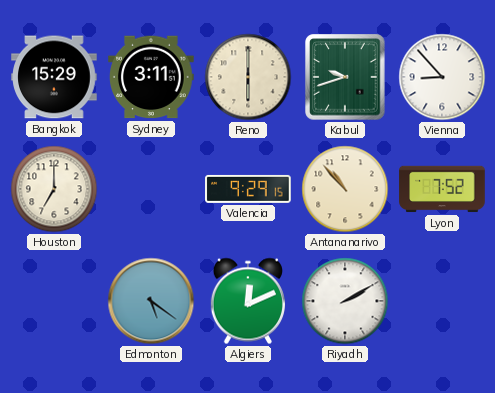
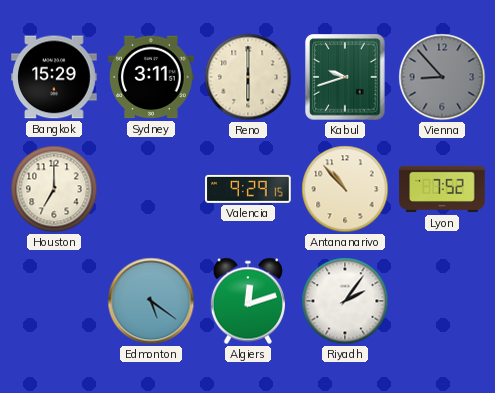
Vienna dial: white -> grey (442, 77)
Algiers: 12:11 -> 12:12 (248, 301)
Riyadh: 2:10 -> 2:06 (345, 301)
